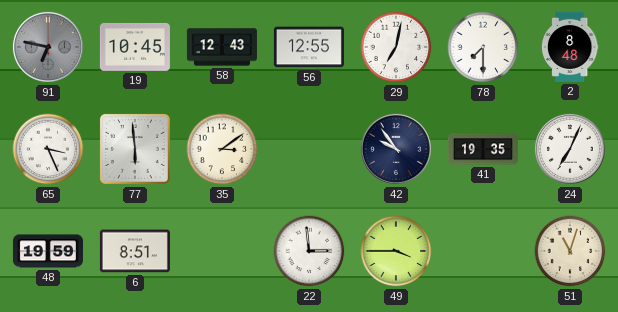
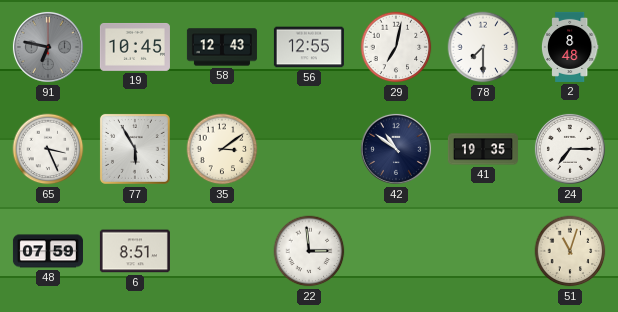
77: 5:59 -> 5:55 (135, 149)
42: 9:54 -> 10:51 (396, 149)
24: 7:04 -> 7:15 (570, 149)
48: 19:59 -> 07:59 (48, 251)
49: 3:45 -> none (396, 251)
